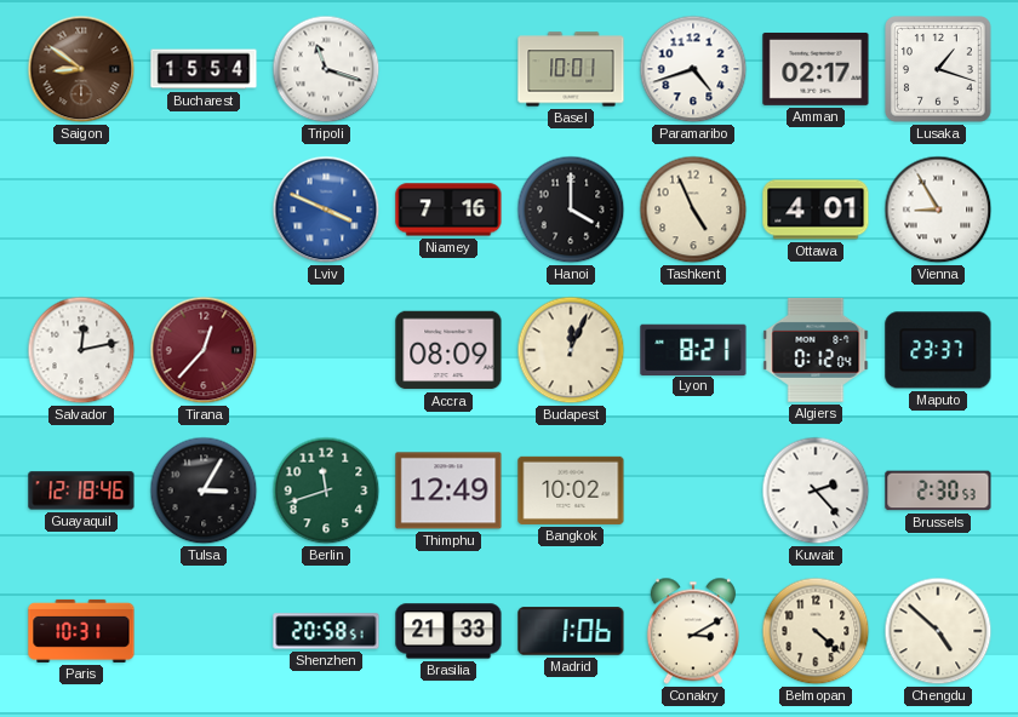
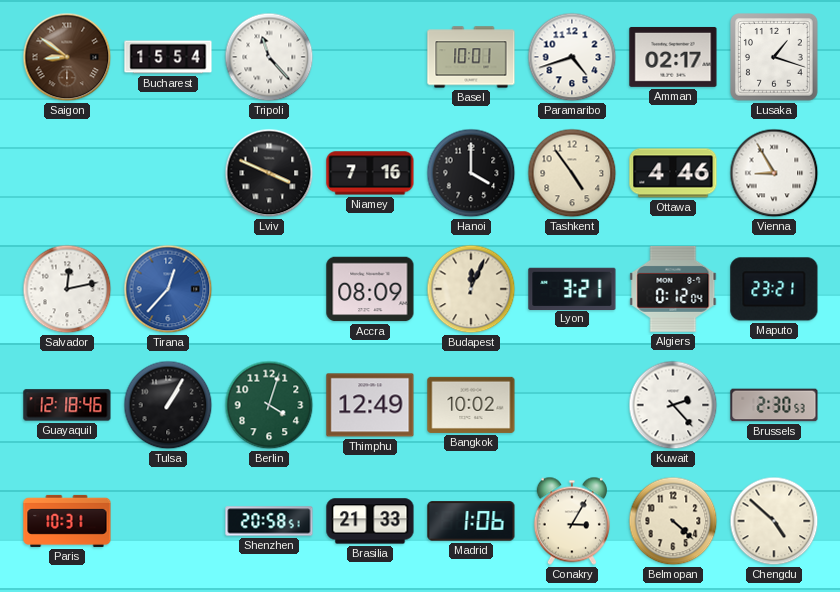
Tripoli: 11:18 -> 11:23 (269, 57)
Lviv dial: blue -> black (269, 173)
Tashkent: 4:56 -> 4:54 (572, 173)
Ottawa: 4:01 -> 4:46 (673, 173)
Tirana dial: burgundy -> blue (168, 289)
Lyon: 8:21 -> 3:21 (572, 288)
Maputo: 23:37 -> 23:21 (774, 289)
Tulsa: 3:05 -> 1:05 (168, 405)
Berlin: 11:42 -> 4:03 (269, 405)
Conakry: 3:10 -> 3:05 (572, 521)
